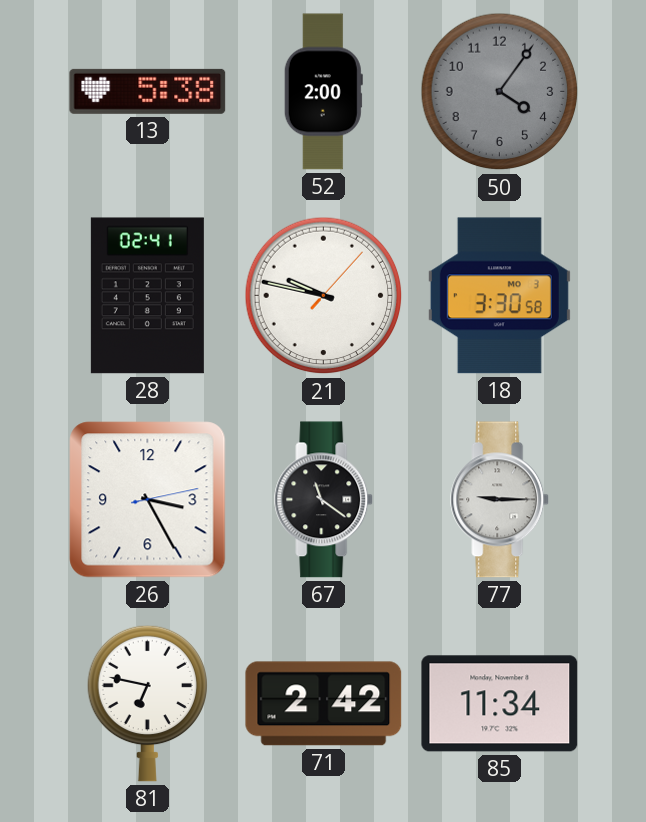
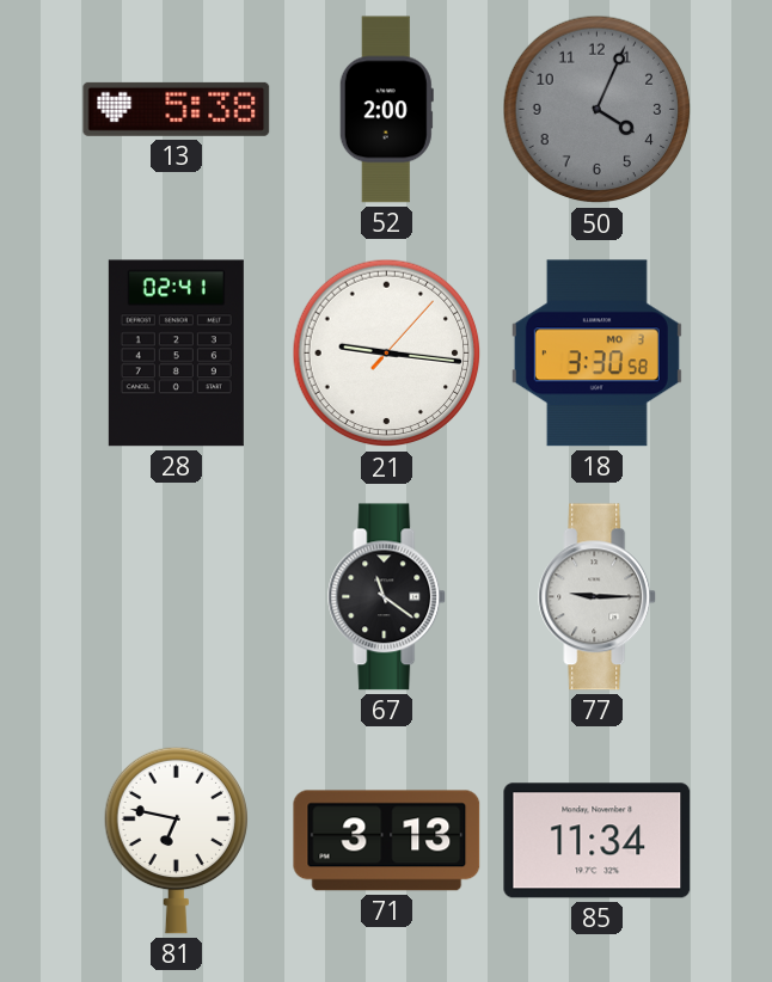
50: 4:06 -> 4:04 (598, 110)
21: 9:47 -> 9:16 (387, 354)
26: 3:25 -> none (148, 500)
71: 2:42 -> 3:13 (387, 841)
